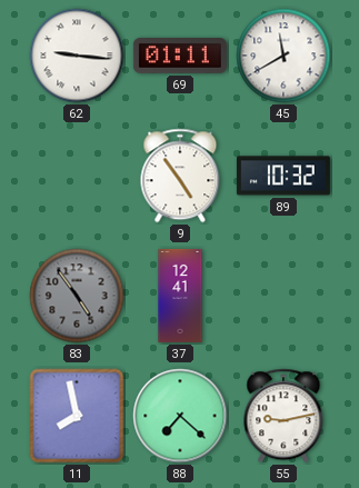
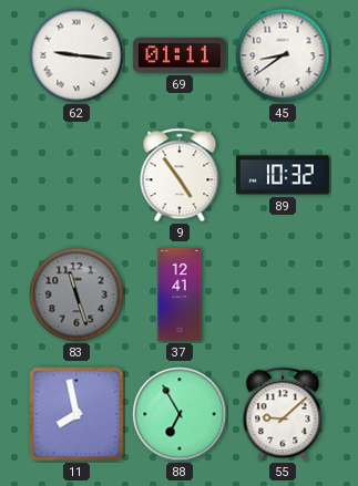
45: 11:40 -> 8:39 (283, 55)
83: 4:54 -> 11:27 (76, 294)
88: 7:22 -> 6:55 (180, 414)
55: 9:13 -> 9:08 (283, 414)
